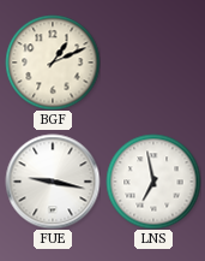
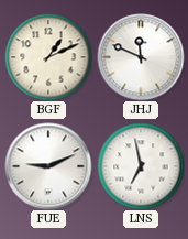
JHJ: none -> 11:49 (141, 57)
FUE: 9:17 -> 9:11 (48, 166)
